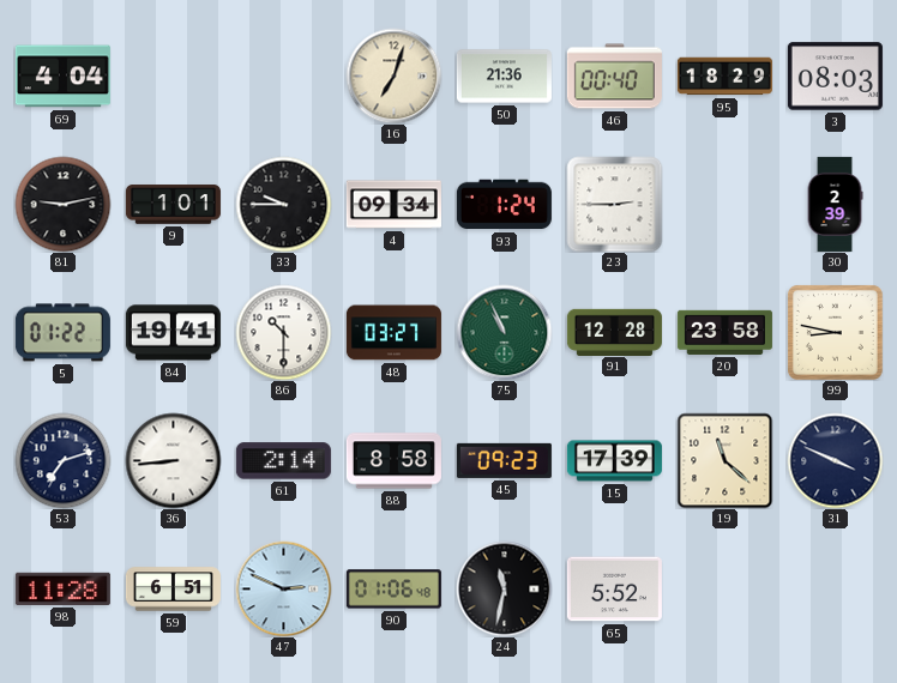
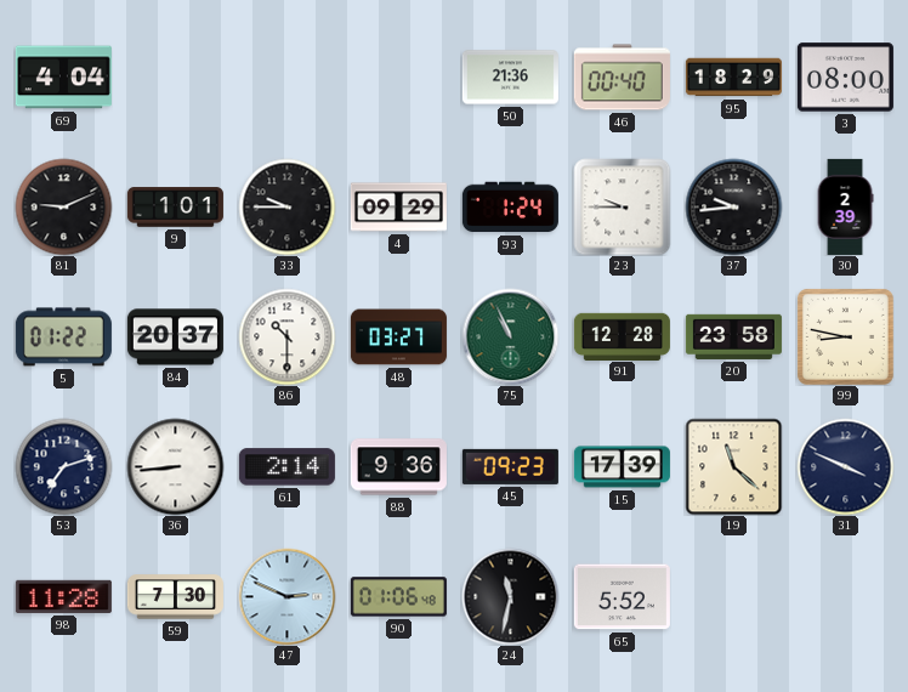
16: 7:03 -> none (393, 75)
3: 08:03 -> 08:00 (845, 78)
81: 9:13 -> 9:11 (63, 206)
4: 09:34 -> 09:29 (398, 208)
23: 2:45 -> 9:45 (622, 206)
37: none -> 9:44 (733, 206)
84: 19:41 -> 20:37 (175, 338)
88: 8:58 -> 9:36 (398, 467)
59: 6:51 -> 7:30 (175, 597)
